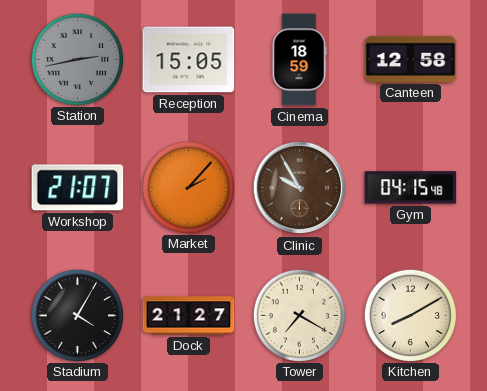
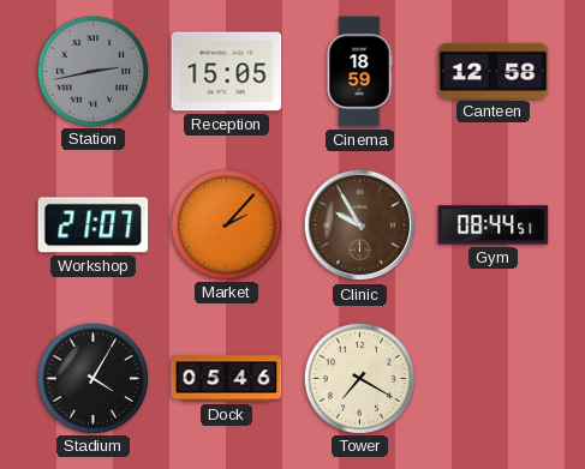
Gym: 04:15 -> 08:44 (494, 226)
Dock: 21:27 -> 05:46 (227, 379)
Kitchen: 8:10 -> none (410, 315)
